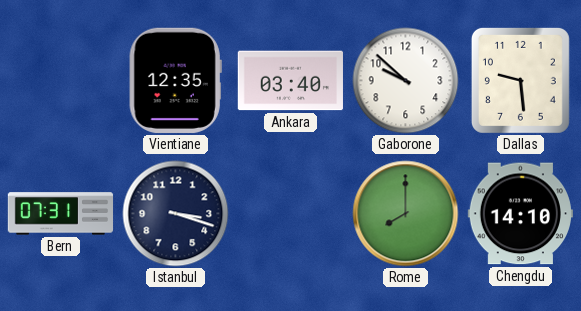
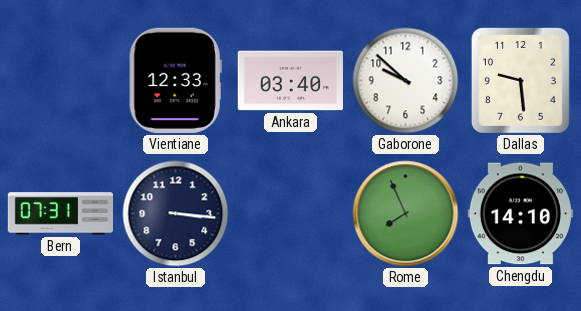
Vientiane: 12:35 -> 12:33 (175, 80)
Istanbul: 3:18 -> 3:16 (176, 214)
Rome: 8:00 -> 7:56 (406, 214)
